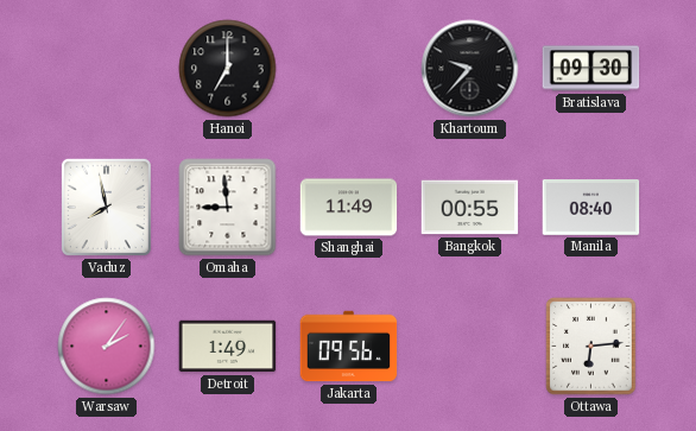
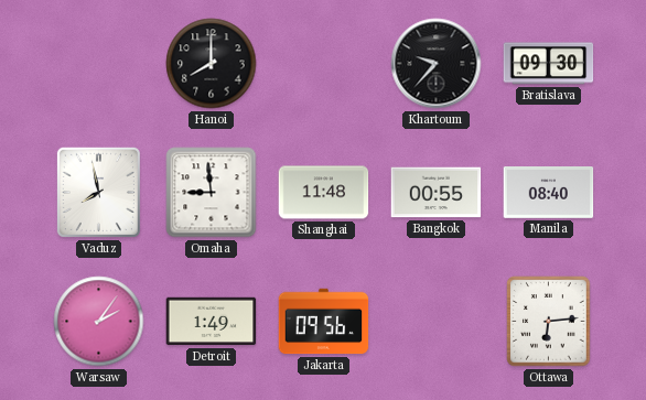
Hanoi: 7:00 -> 8:00 (212, 64)
Shanghai: 11:49 -> 11:48 (324, 193)
